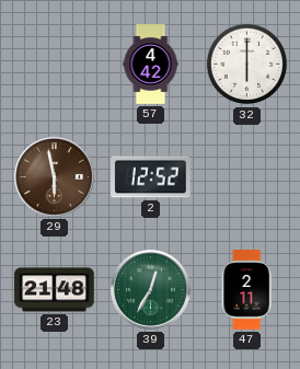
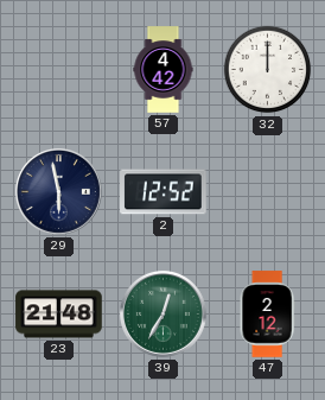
32: 6:00 -> 12:00 (268, 70)
29 dial: brown -> navy (58, 191)
47: 2:11 -> 2:12 (267, 315)
